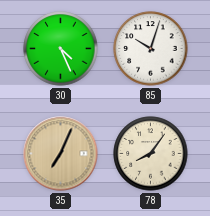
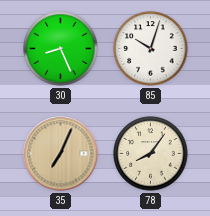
30: 4:26 -> 8:26 (61, 49)
